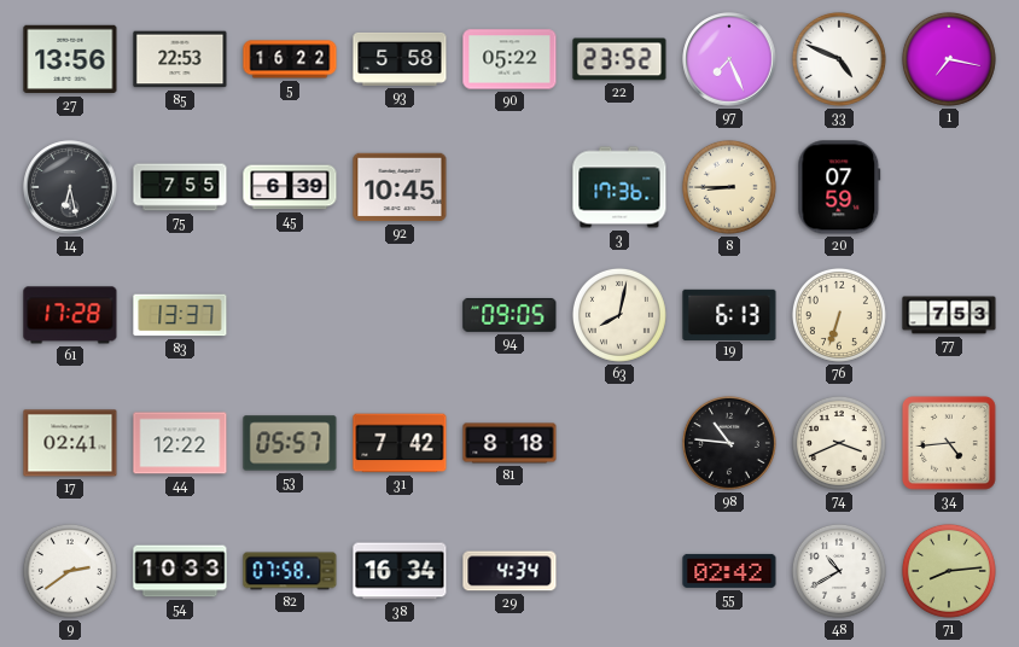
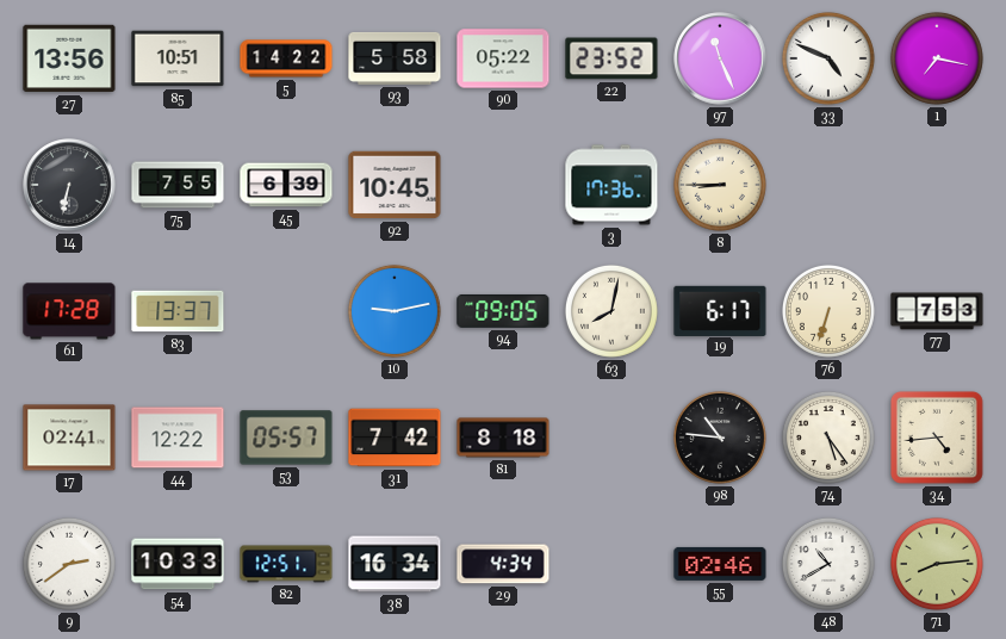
85: 22:53 -> 10:51 (178, 58)
5: 16:22 -> 14:22 (286, 58)
97: 7:26 -> 11:26 (720, 58)
14: 6:28 -> 6:32 (69, 185)
20: 07:59 -> none (839, 187)
10: none -> 9:13 (395, 311)
19: 6:13 -> 6:17 (720, 310)
74: 3:41 -> 5:24 (828, 438)
82: 07:58 -> 12:51 (286, 564)
55: 02:42 -> 02:46 (720, 564)
